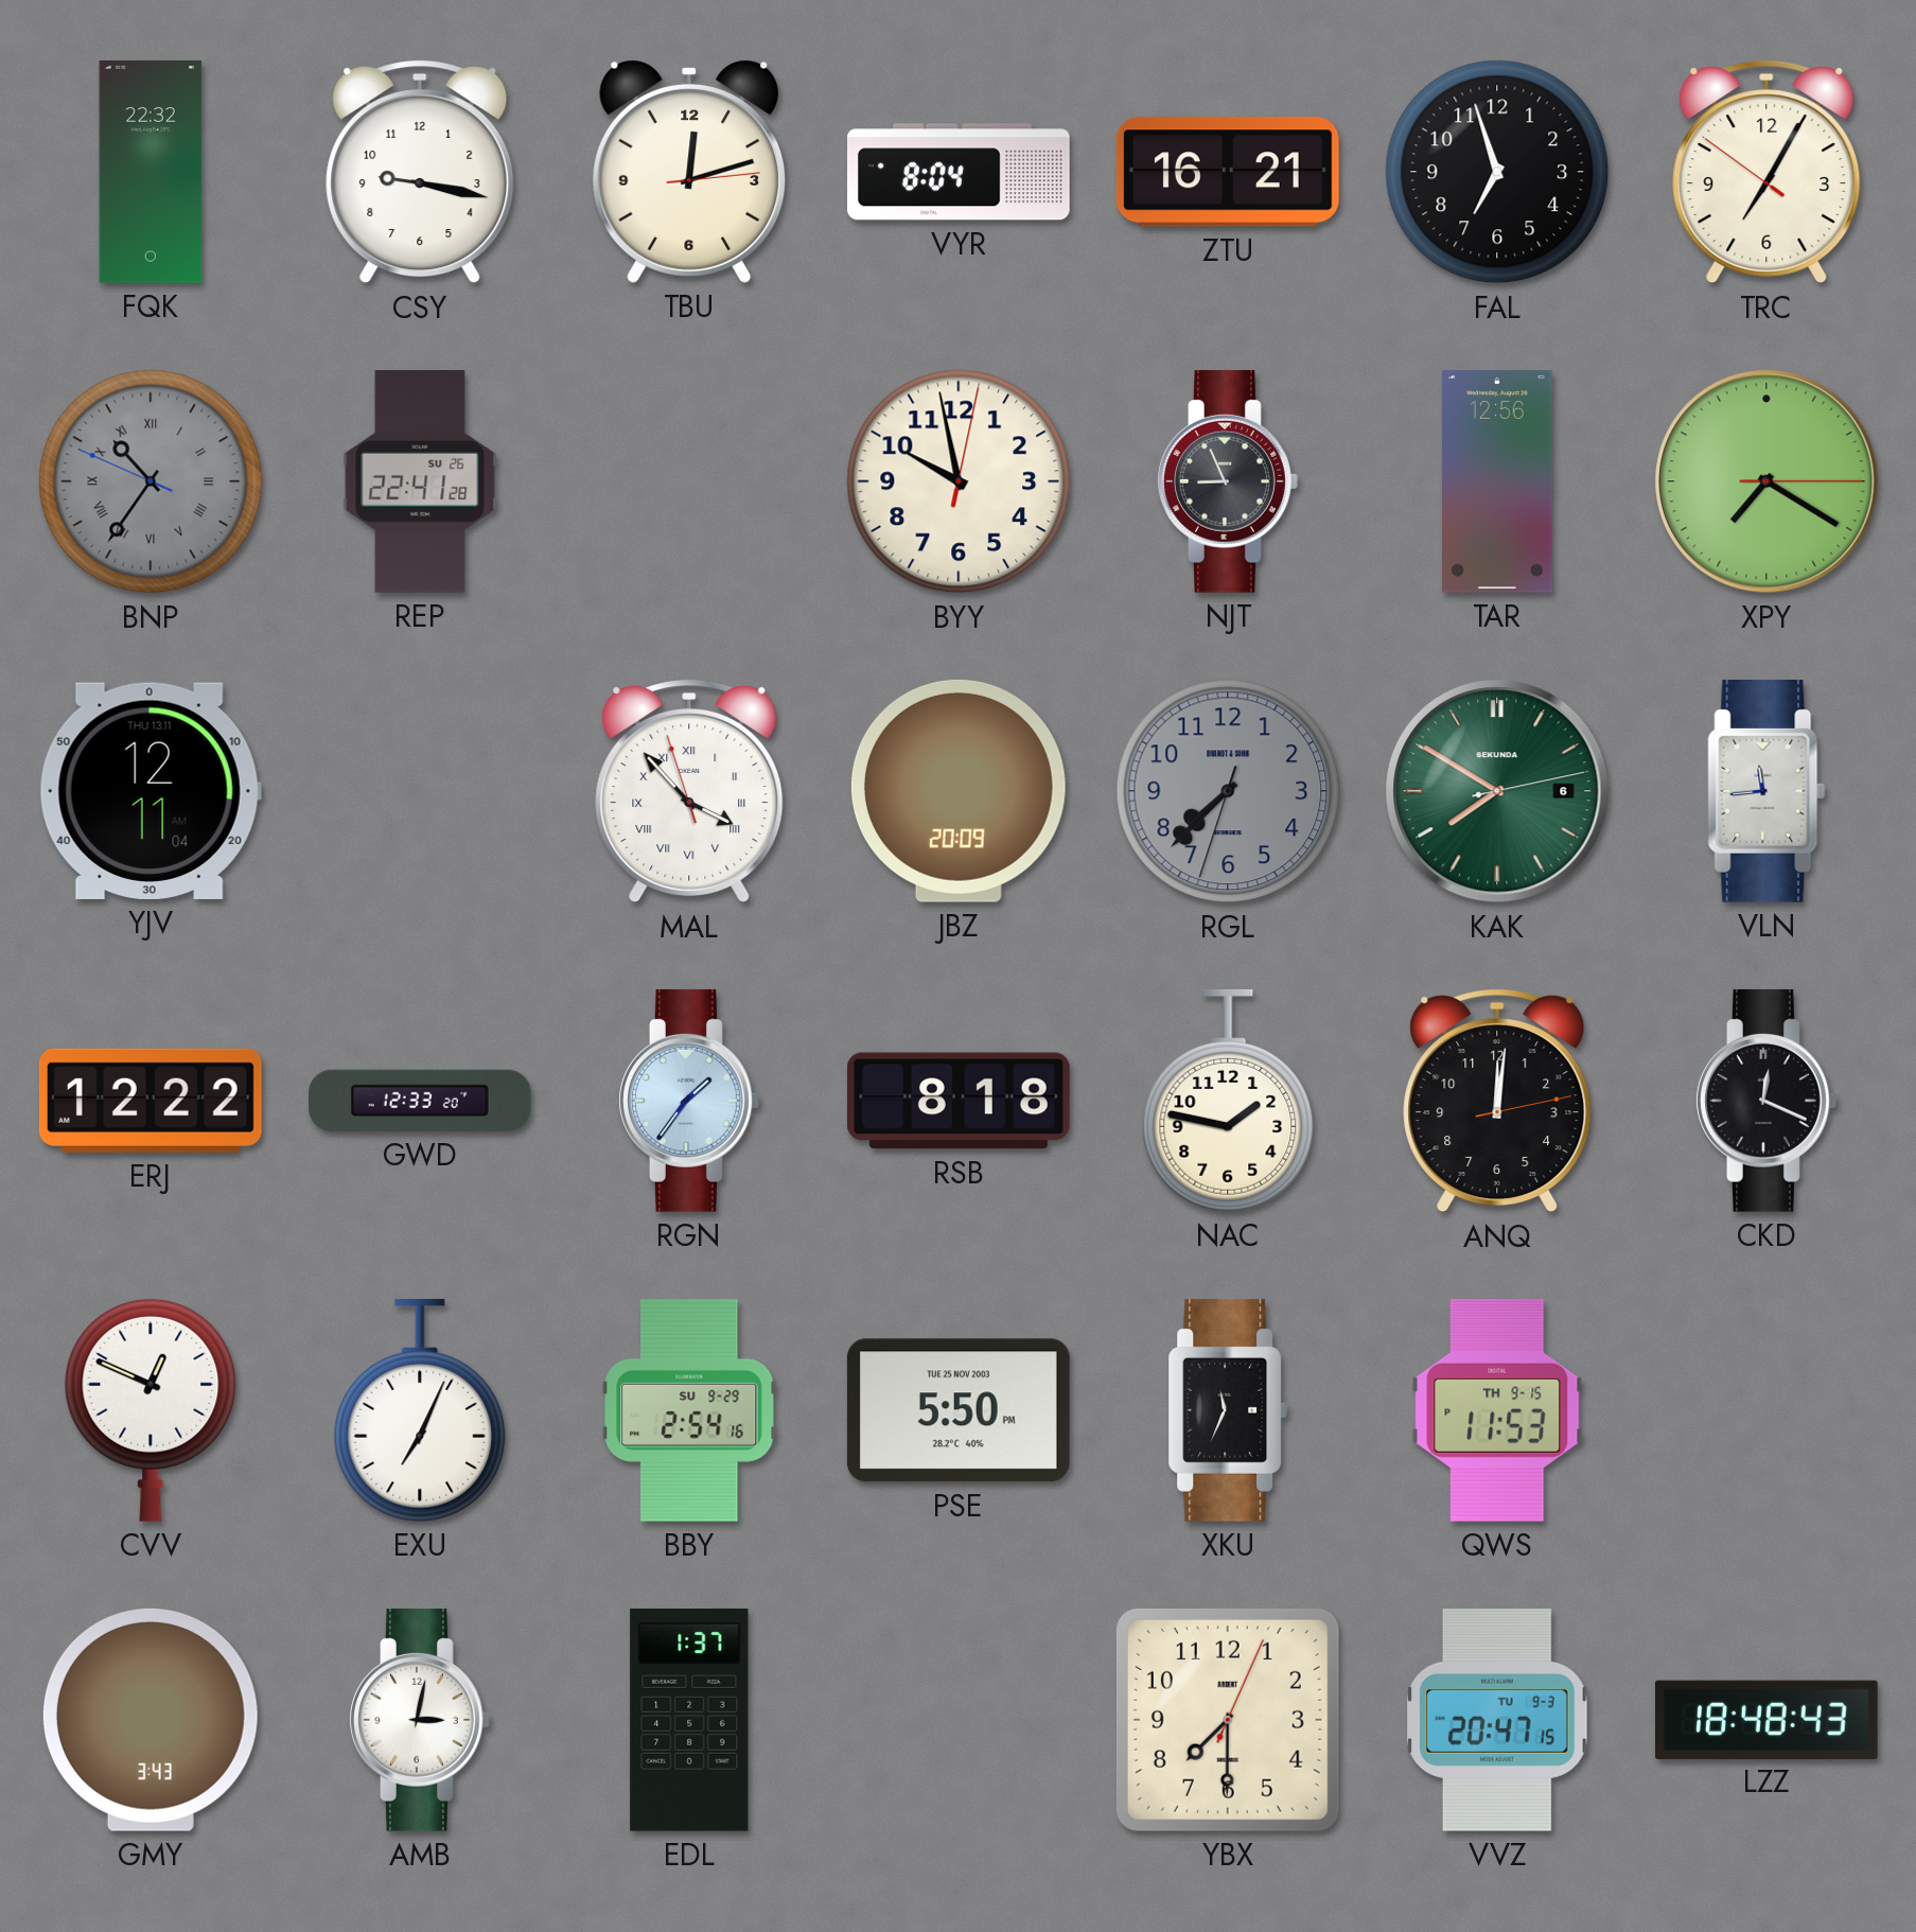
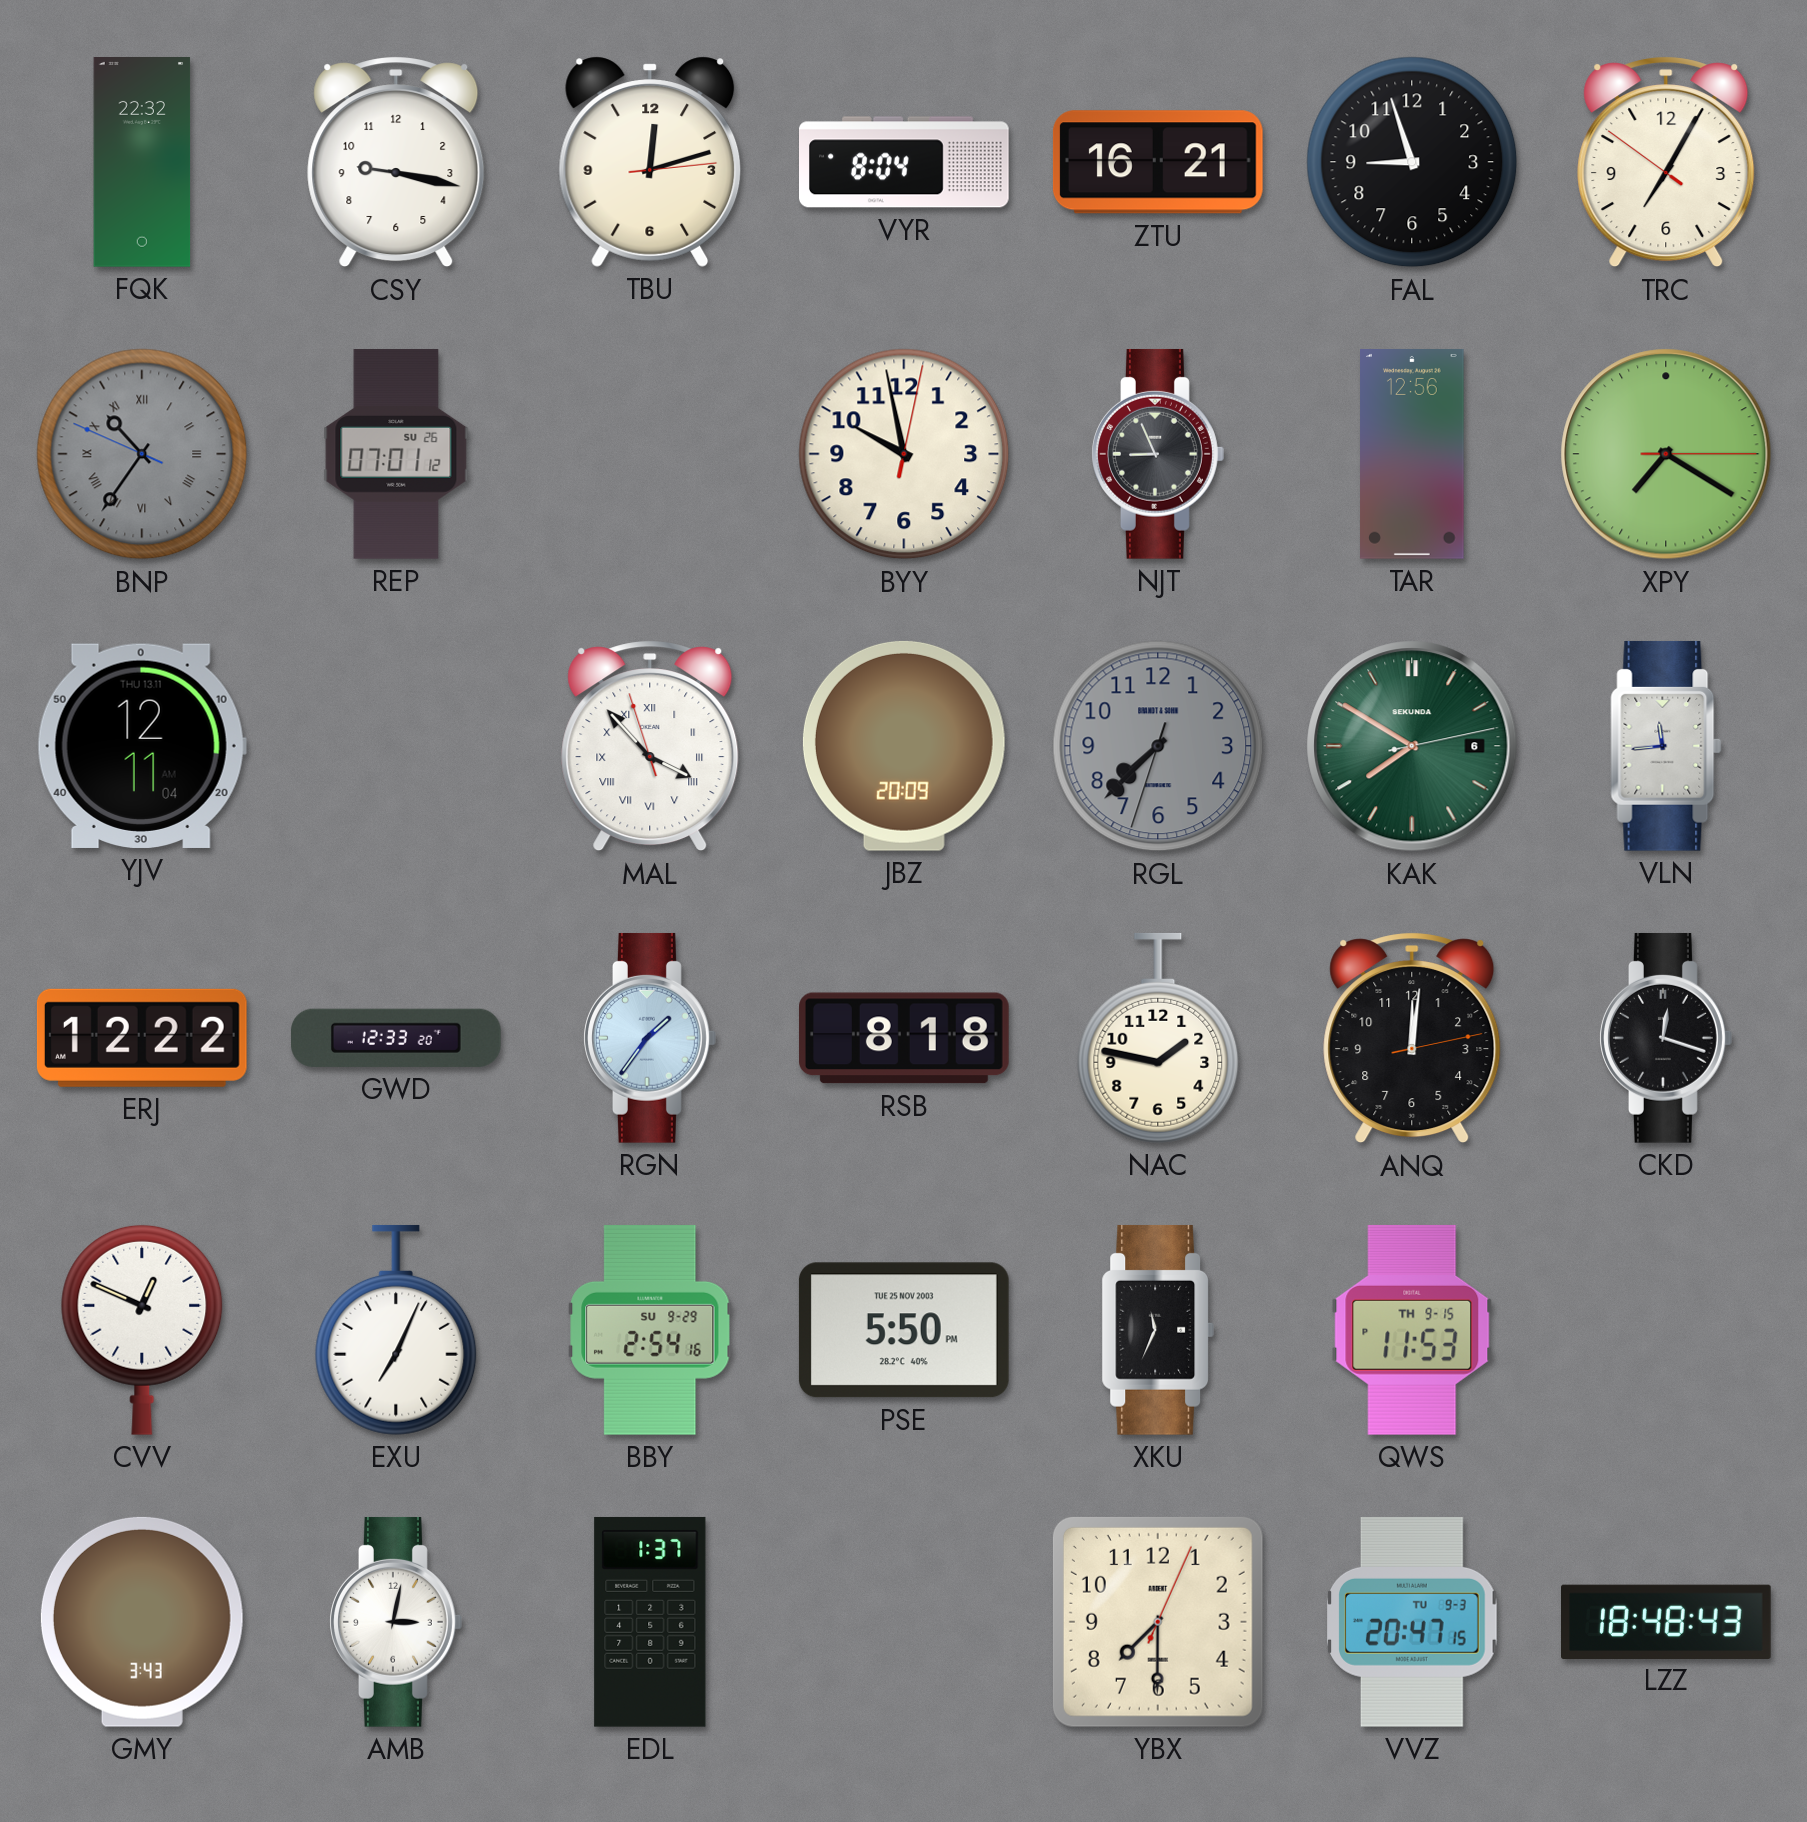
FAL: 6:57 -> 8:57 (1412, 162)
REP: 22:41 -> 07:01 (396, 454)
CKD: 12:19 -> 12:18 (1666, 1038)
